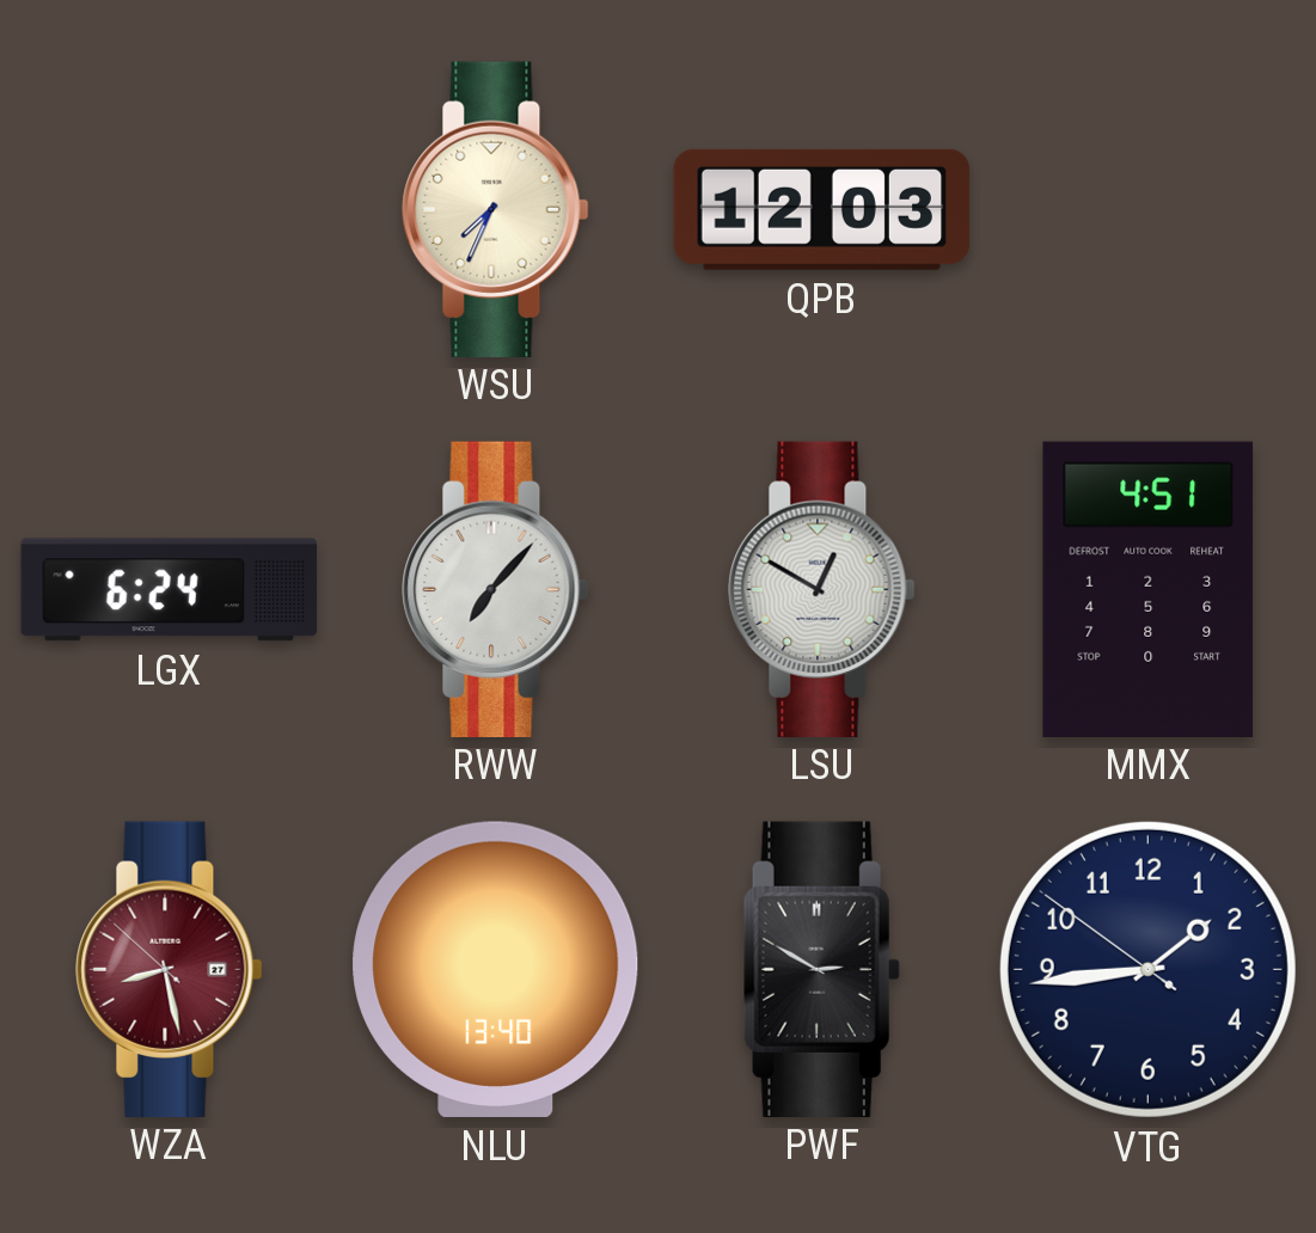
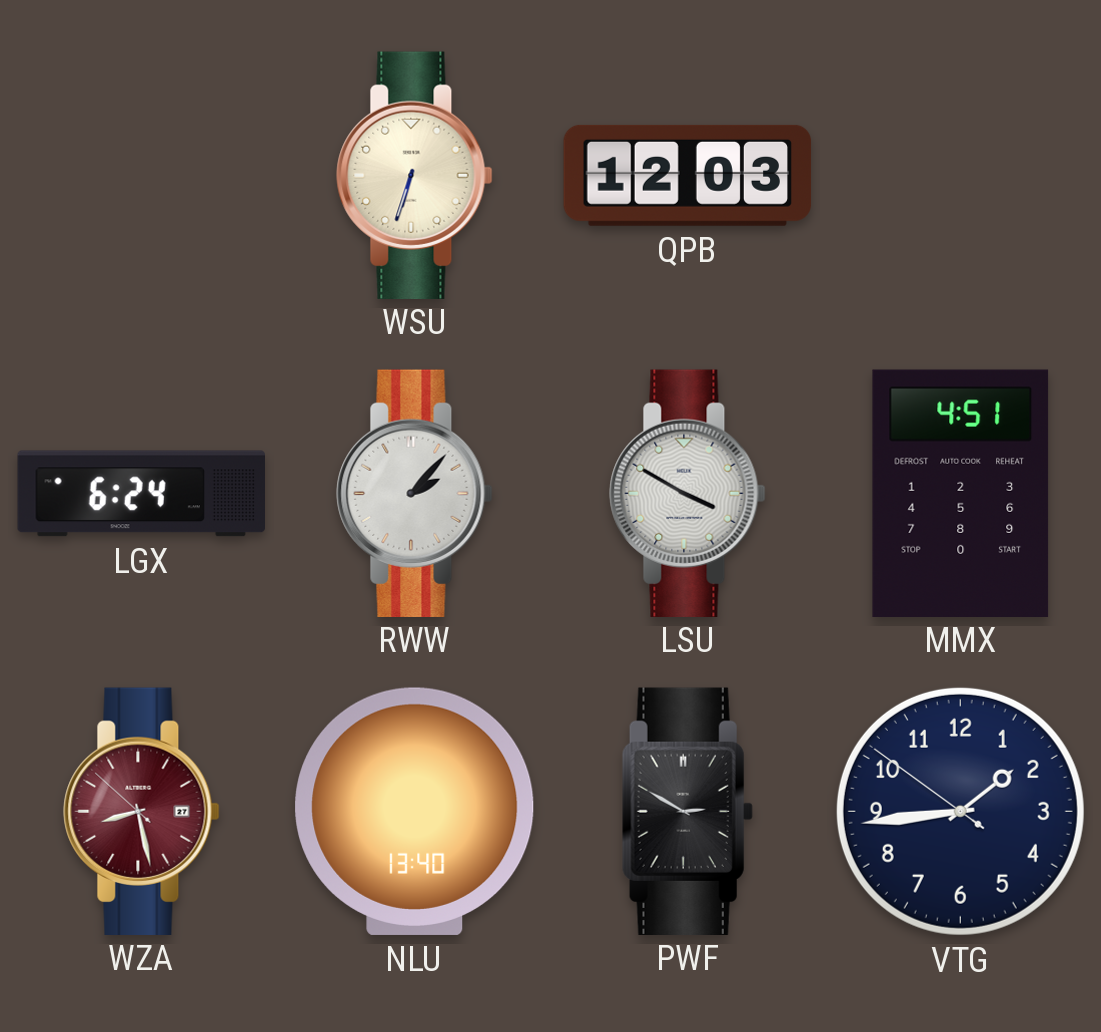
WSU: 7:34 -> 6:33 (415, 175)
RWW: 7:07 -> 2:07 (415, 493)
LSU: 12:50 -> 3:50 (688, 493)
